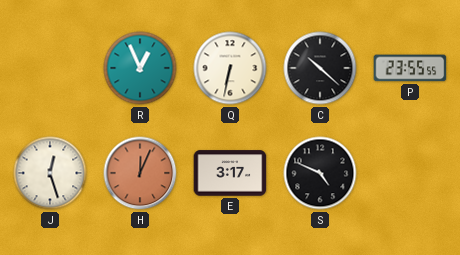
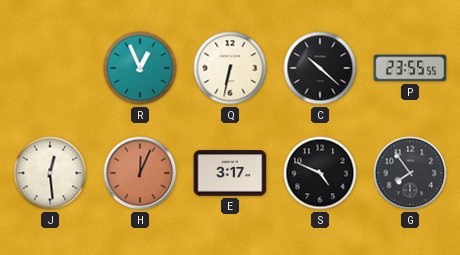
J: 12:27 -> 12:29 (50, 173)
G: none -> 7:54 (410, 173)
